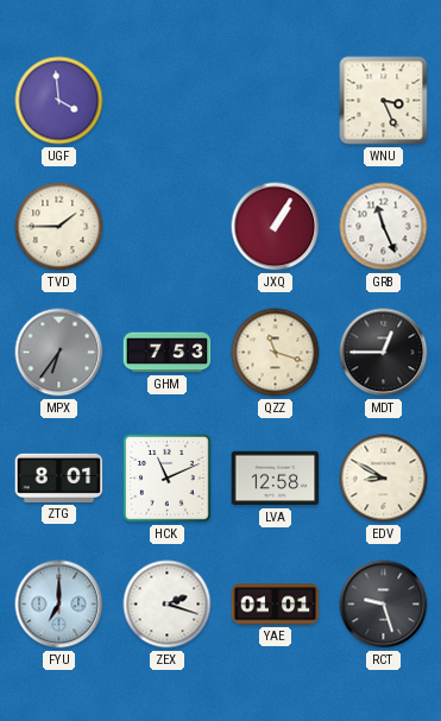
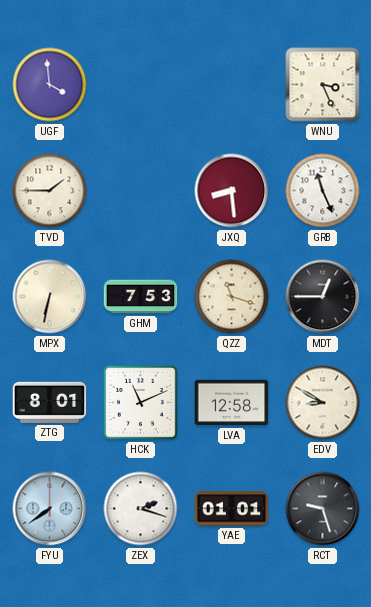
JXQ: 1:05 -> 8:29 (232, 191)
MPX: 6:36 -> 6:32 (50, 297)
MPX dial: grey -> cream (50, 297)
FYU: 7:00 -> 7:39 (50, 509)
